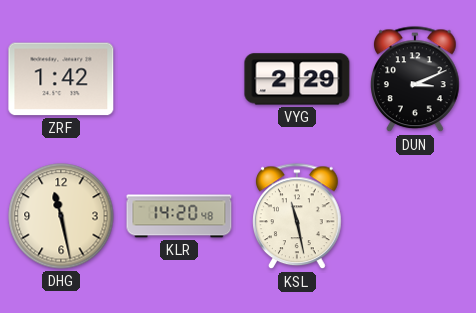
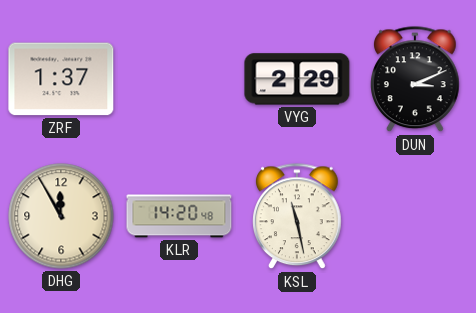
ZRF: 1:42 -> 1:37 (61, 79)
DHG: 11:28 -> 11:55 (61, 216)
